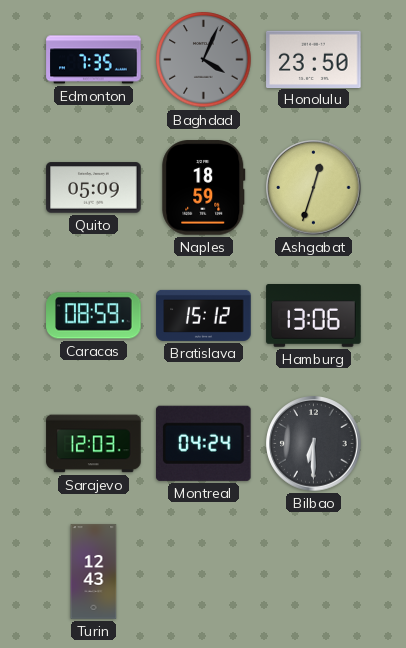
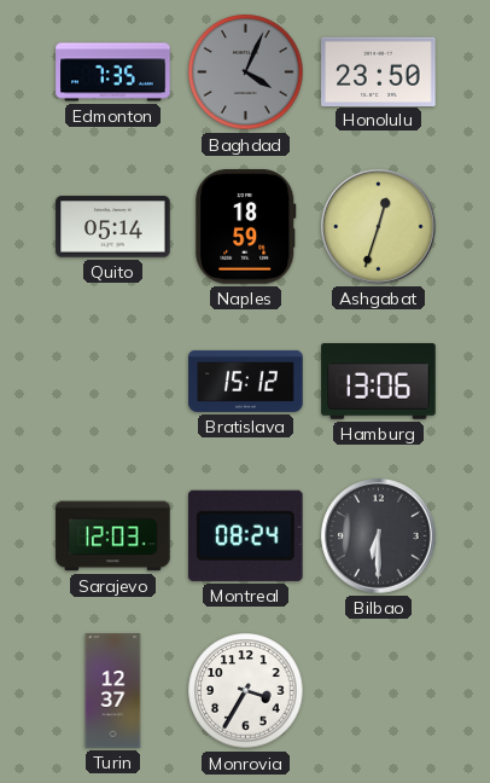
Quito: 05:09 -> 05:14 (113, 227)
Caracas: 08:59 -> none (94, 316)
Montreal: 04:24 -> 08:24 (245, 535)
Turin: 12:43 -> 12:37 (113, 691)
Monrovia: none -> 3:35 (246, 691)
